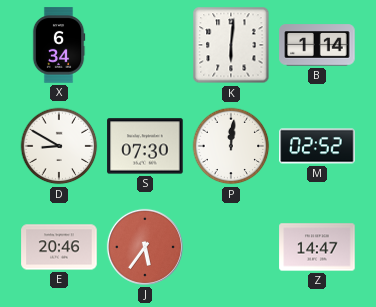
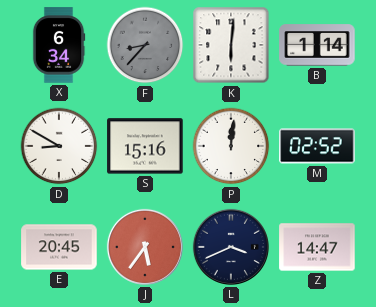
F: none -> 8:37 (145, 45)
S: 07:30 -> 15:16 (145, 146)
E: 20:46 -> 20:45 (59, 247)
L: none -> 3:41 (231, 247)
